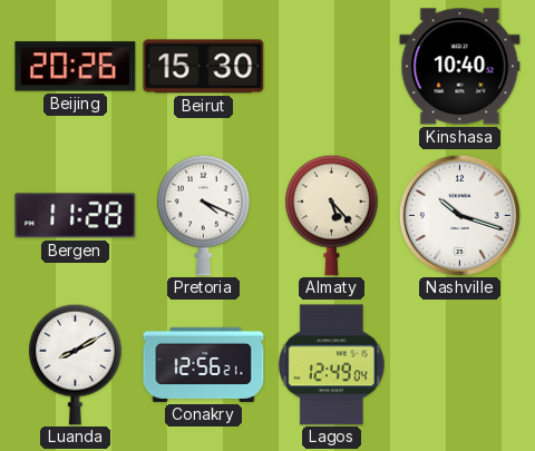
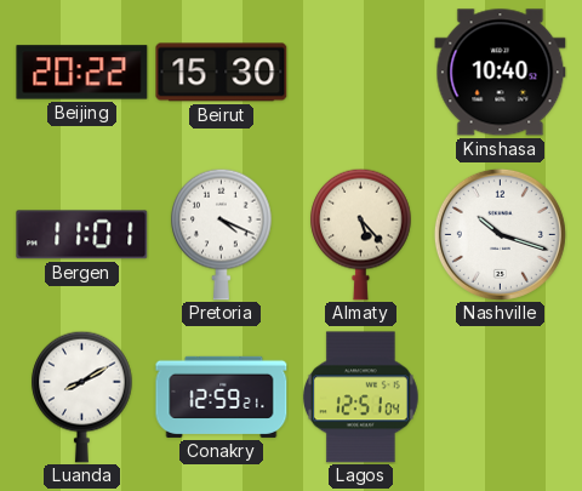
Beijing: 20:26 -> 20:22 (82, 73)
Bergen: 11:28 -> 11:01 (82, 235)
Conakry: 12:56 -> 12:59 (222, 396)
Lagos: 12:49 -> 12:51 (360, 398)
